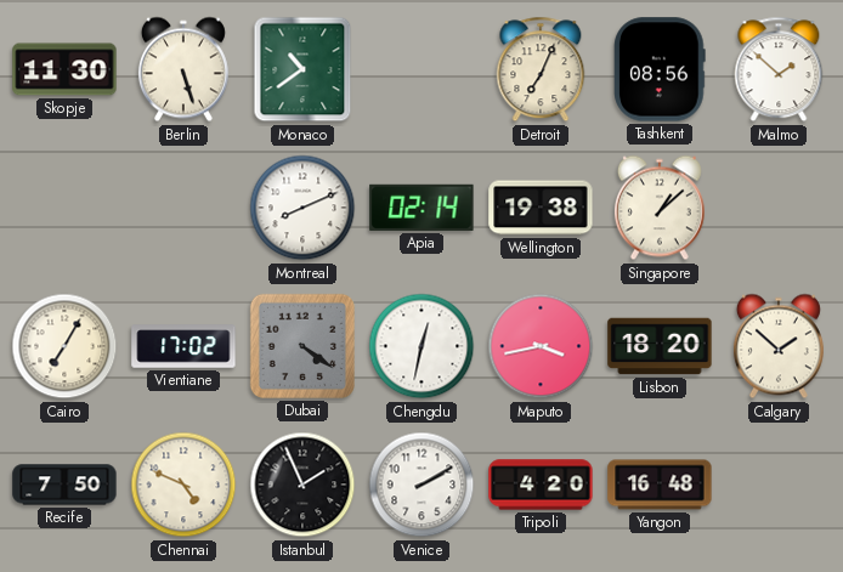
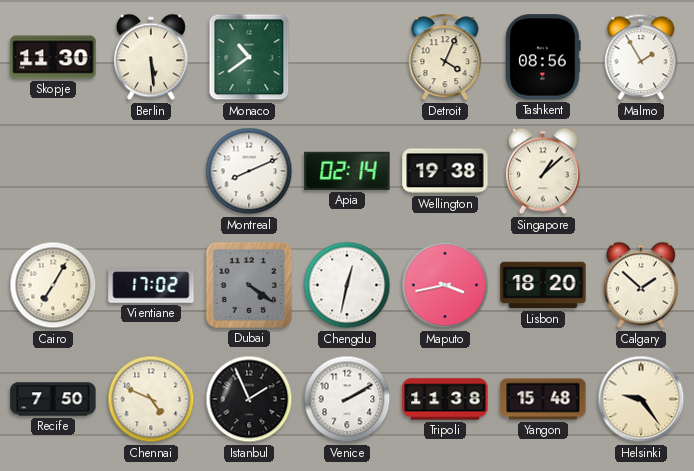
Berlin: 5:27 -> 5:29 (151, 57)
Detroit: 7:04 -> 4:04 (445, 57)
Malmo: 1:52 -> 1:55 (641, 57)
Tripoli: 4:20 -> 11:38 (445, 399)
Yangon: 16:48 -> 15:48 (543, 399)
Helsinki: none -> 9:24 (641, 399)
